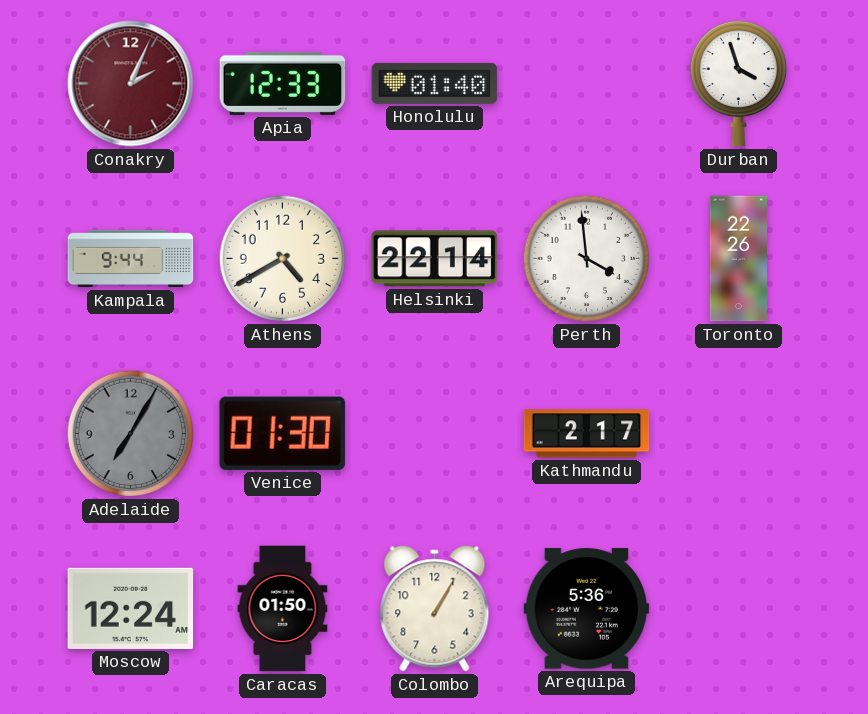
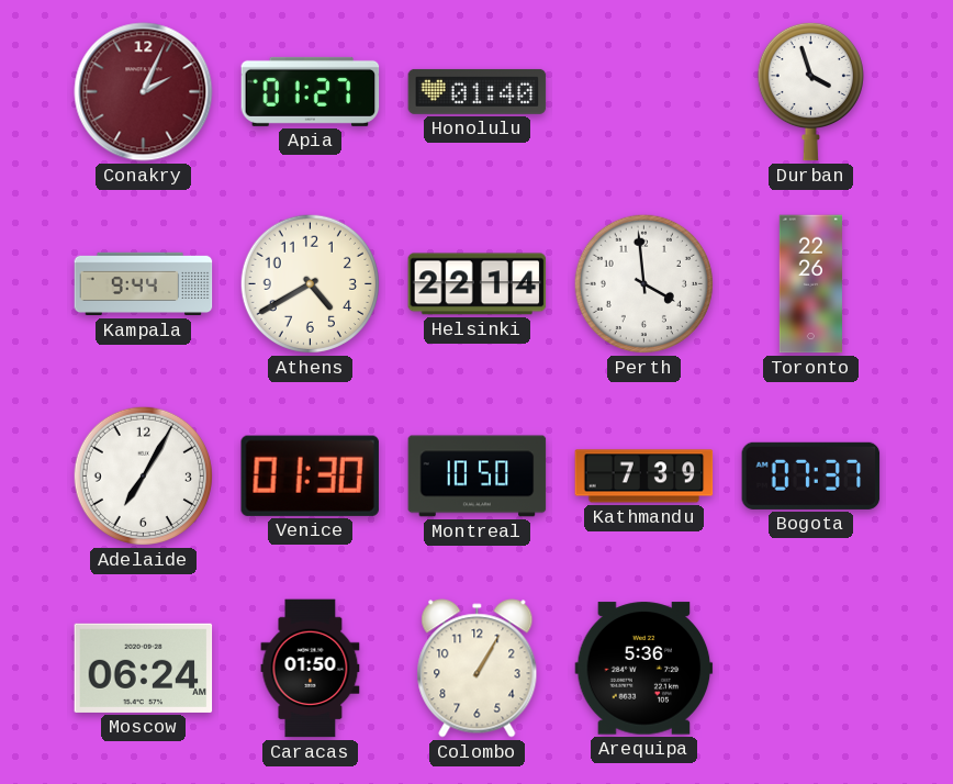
Apia: 12:33 -> 01:27 (311, 91)
Adelaide dial: grey -> white (143, 475)
Montreal: none -> 10:50 (478, 477)
Kathmandu: 2:17 -> 7:39 (644, 477)
Bogota: none -> 07:37 (811, 475)
Moscow: 12:24 -> 06:24 (144, 668)
